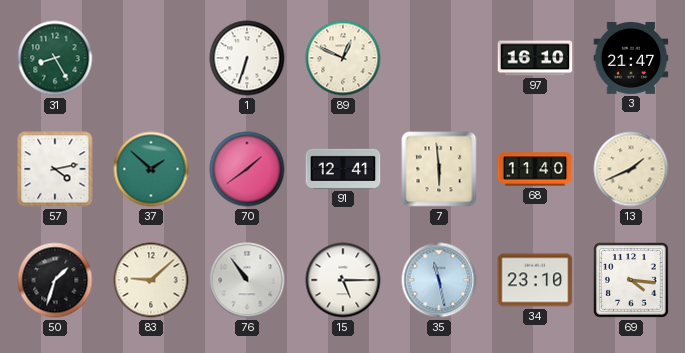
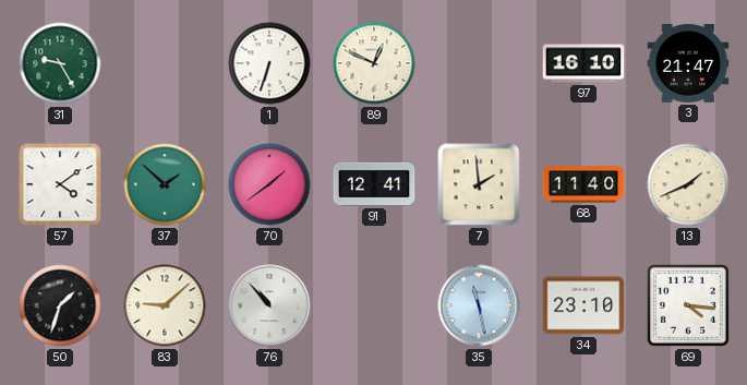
31: 8:25 -> 9:25 (60, 63)
57: 4:13 -> 4:09 (60, 184)
7: 5:59 -> 1:59 (479, 184)
76: 10:54 -> 10:53 (269, 305)
15: 5:15 -> none (343, 280)
